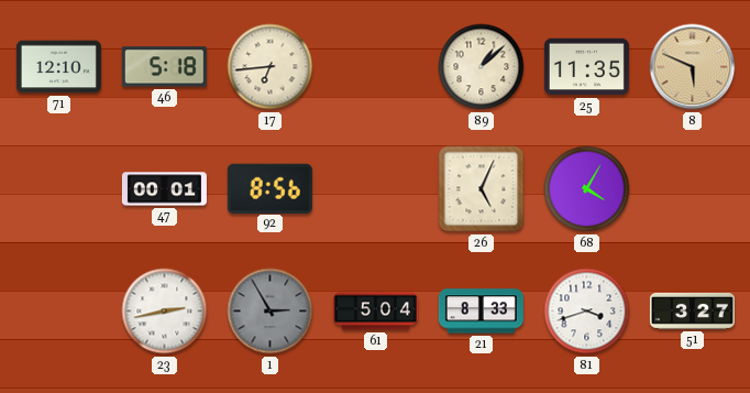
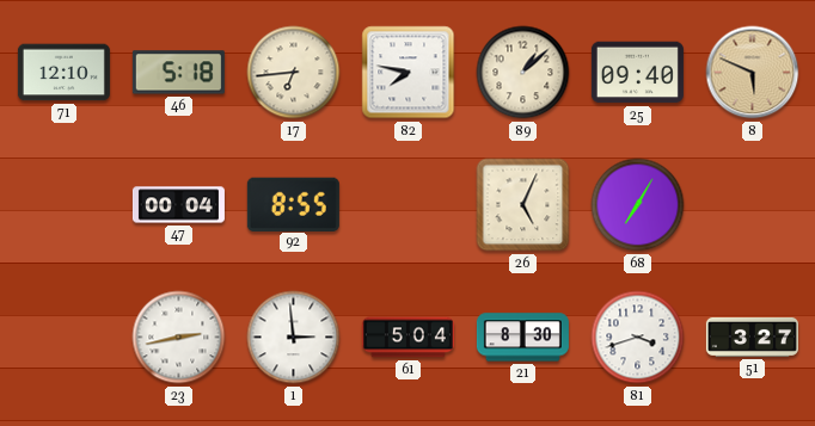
82: none -> 7:47 (409, 73)
25: 11:35 -> 09:40 (637, 73)
47: 00:01 -> 00:04 (178, 205)
92: 8:56 -> 8:55 (293, 204)
68: 4:05 -> 7:05 (638, 205)
1: 2:55 -> 2:59 (294, 338)
1 dial: grey -> white (294, 338)
21: 8:33 -> 8:30 (522, 338)
